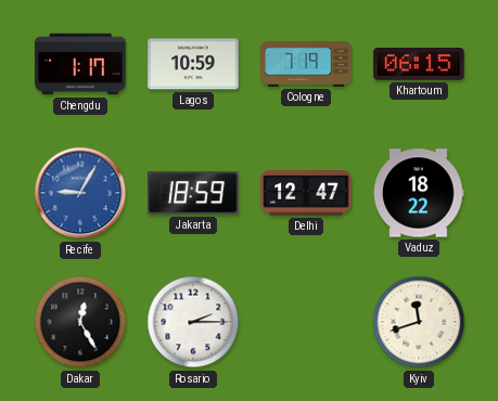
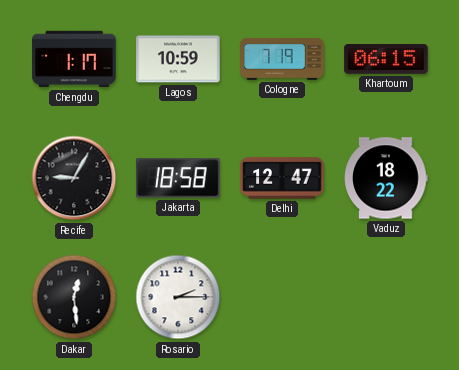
Recife dial: blue -> black (74, 178)
Jakarta: 18:59 -> 18:58 (178, 178)
Dakar: 12:25 -> 12:29 (74, 297)
Kyiv: 11:42 -> none (419, 322)
